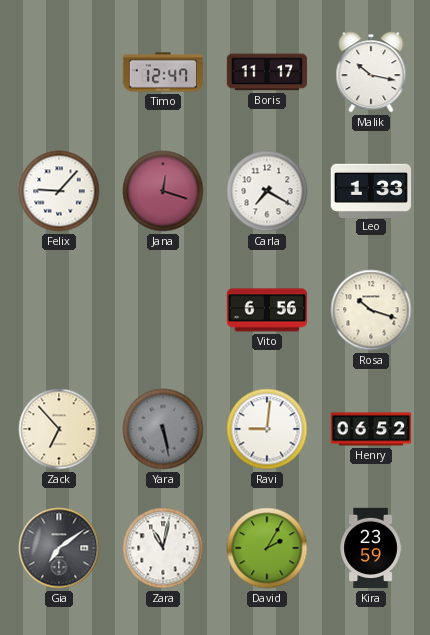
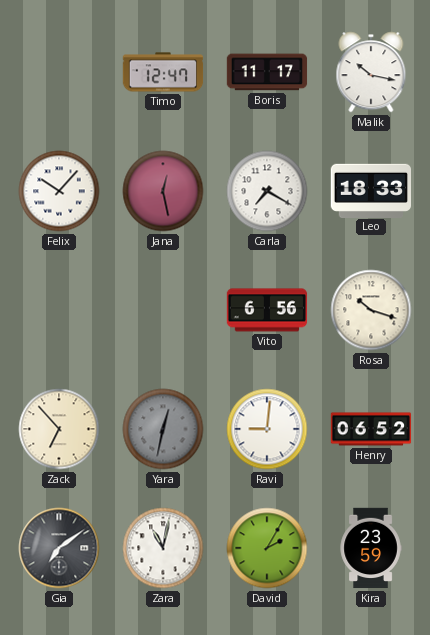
Felix: 9:07 -> 10:07 (59, 191)
Jana: 12:18 -> 12:28 (163, 191)
Leo: 1:33 -> 18:33 (370, 190)
Yara: 5:28 -> 12:32 (163, 429)
